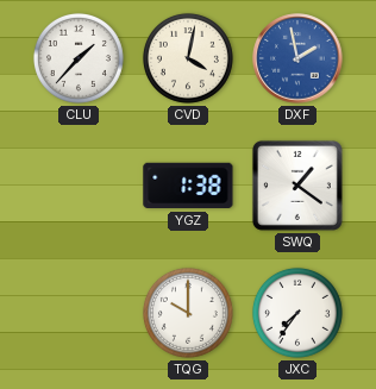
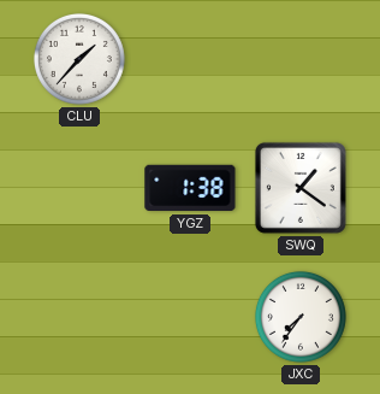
CVD: 4:02 -> none (188, 58)
DXF: 1:58 -> none (297, 58)
TQG: 10:00 -> none (188, 313)
